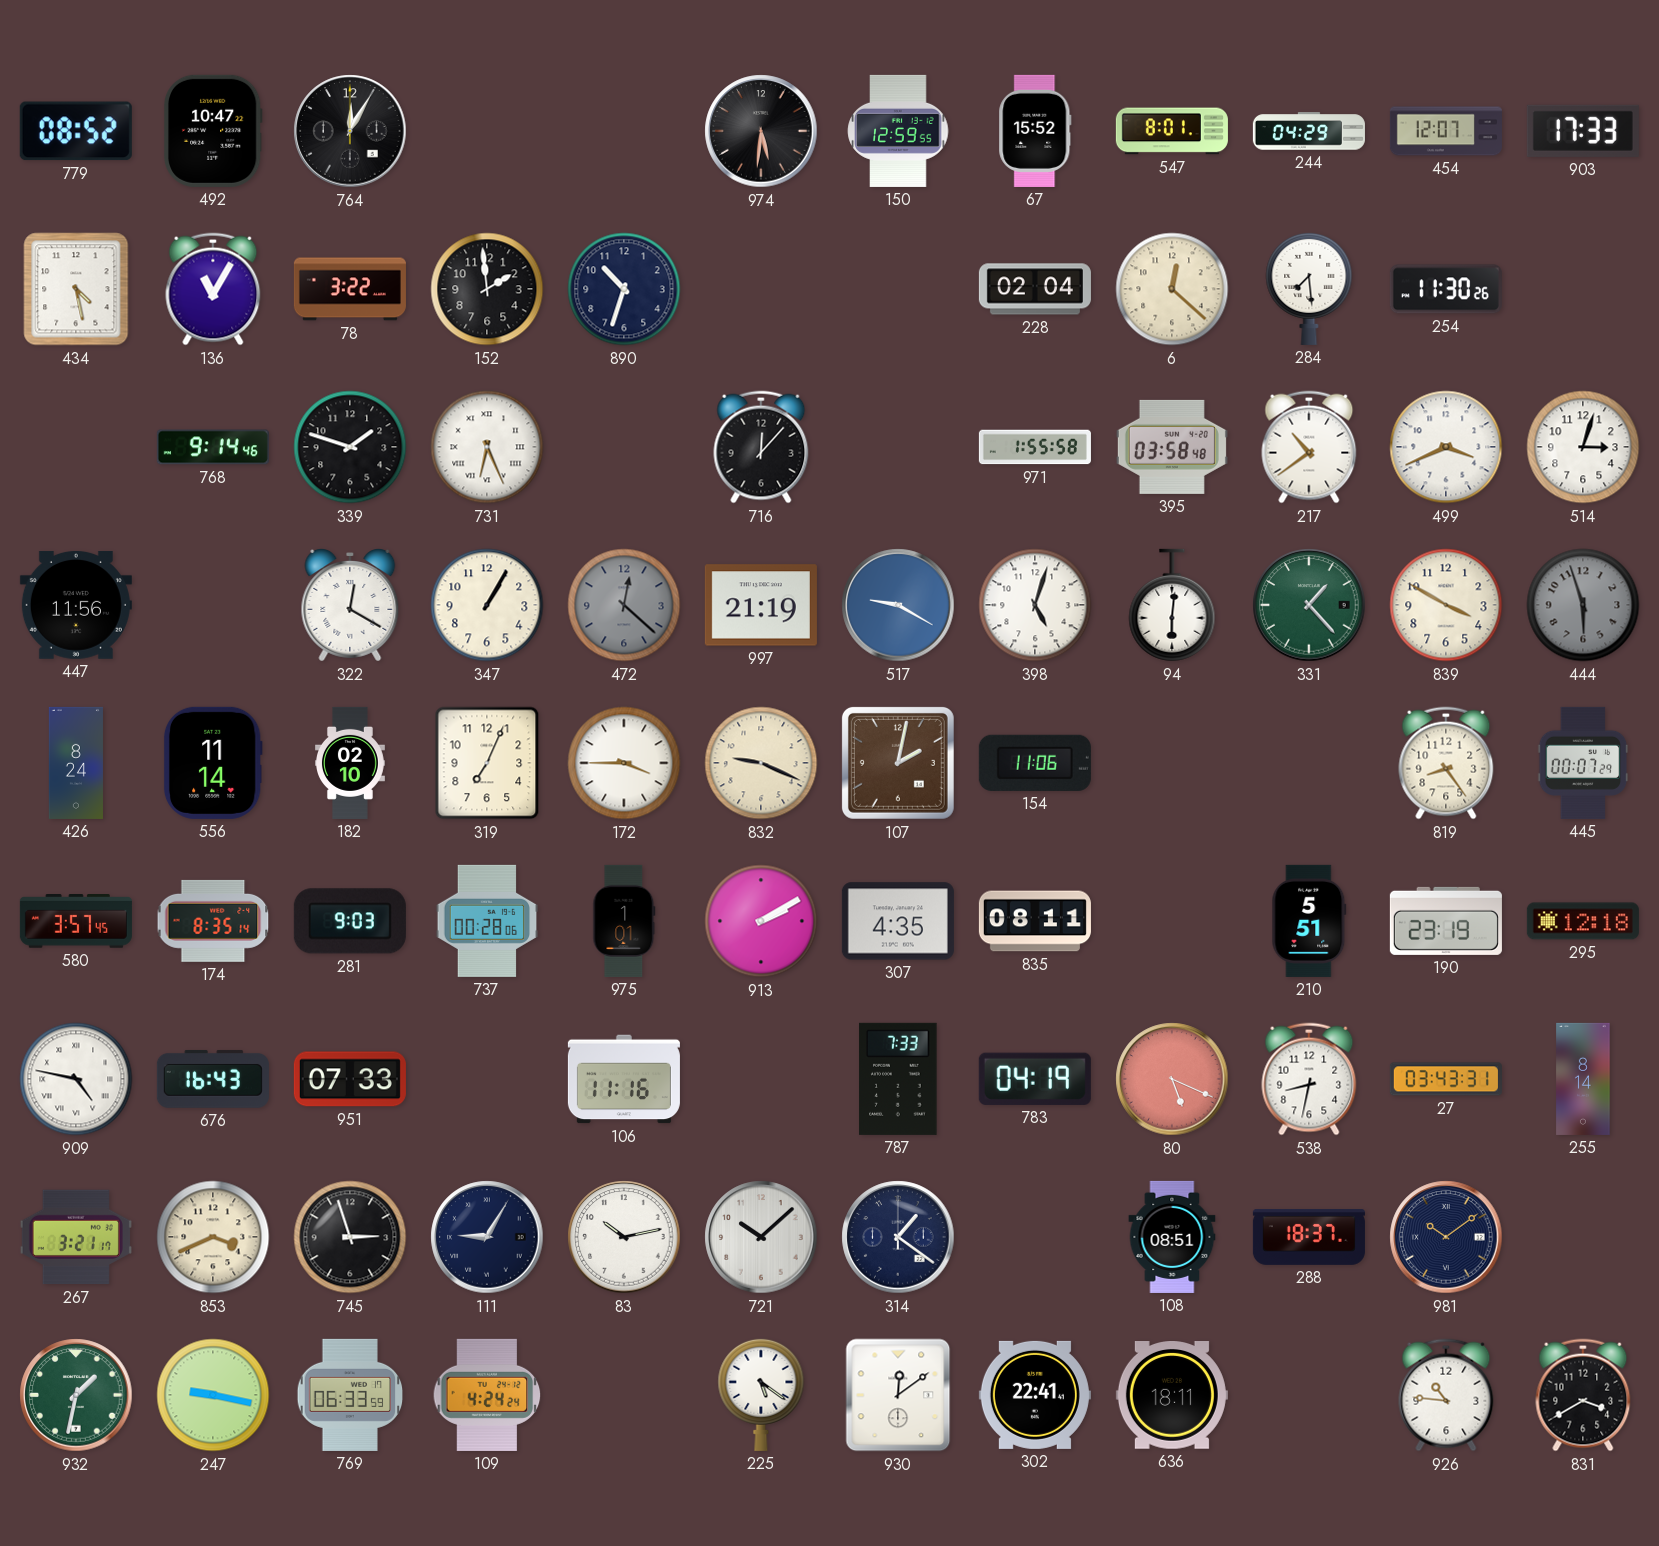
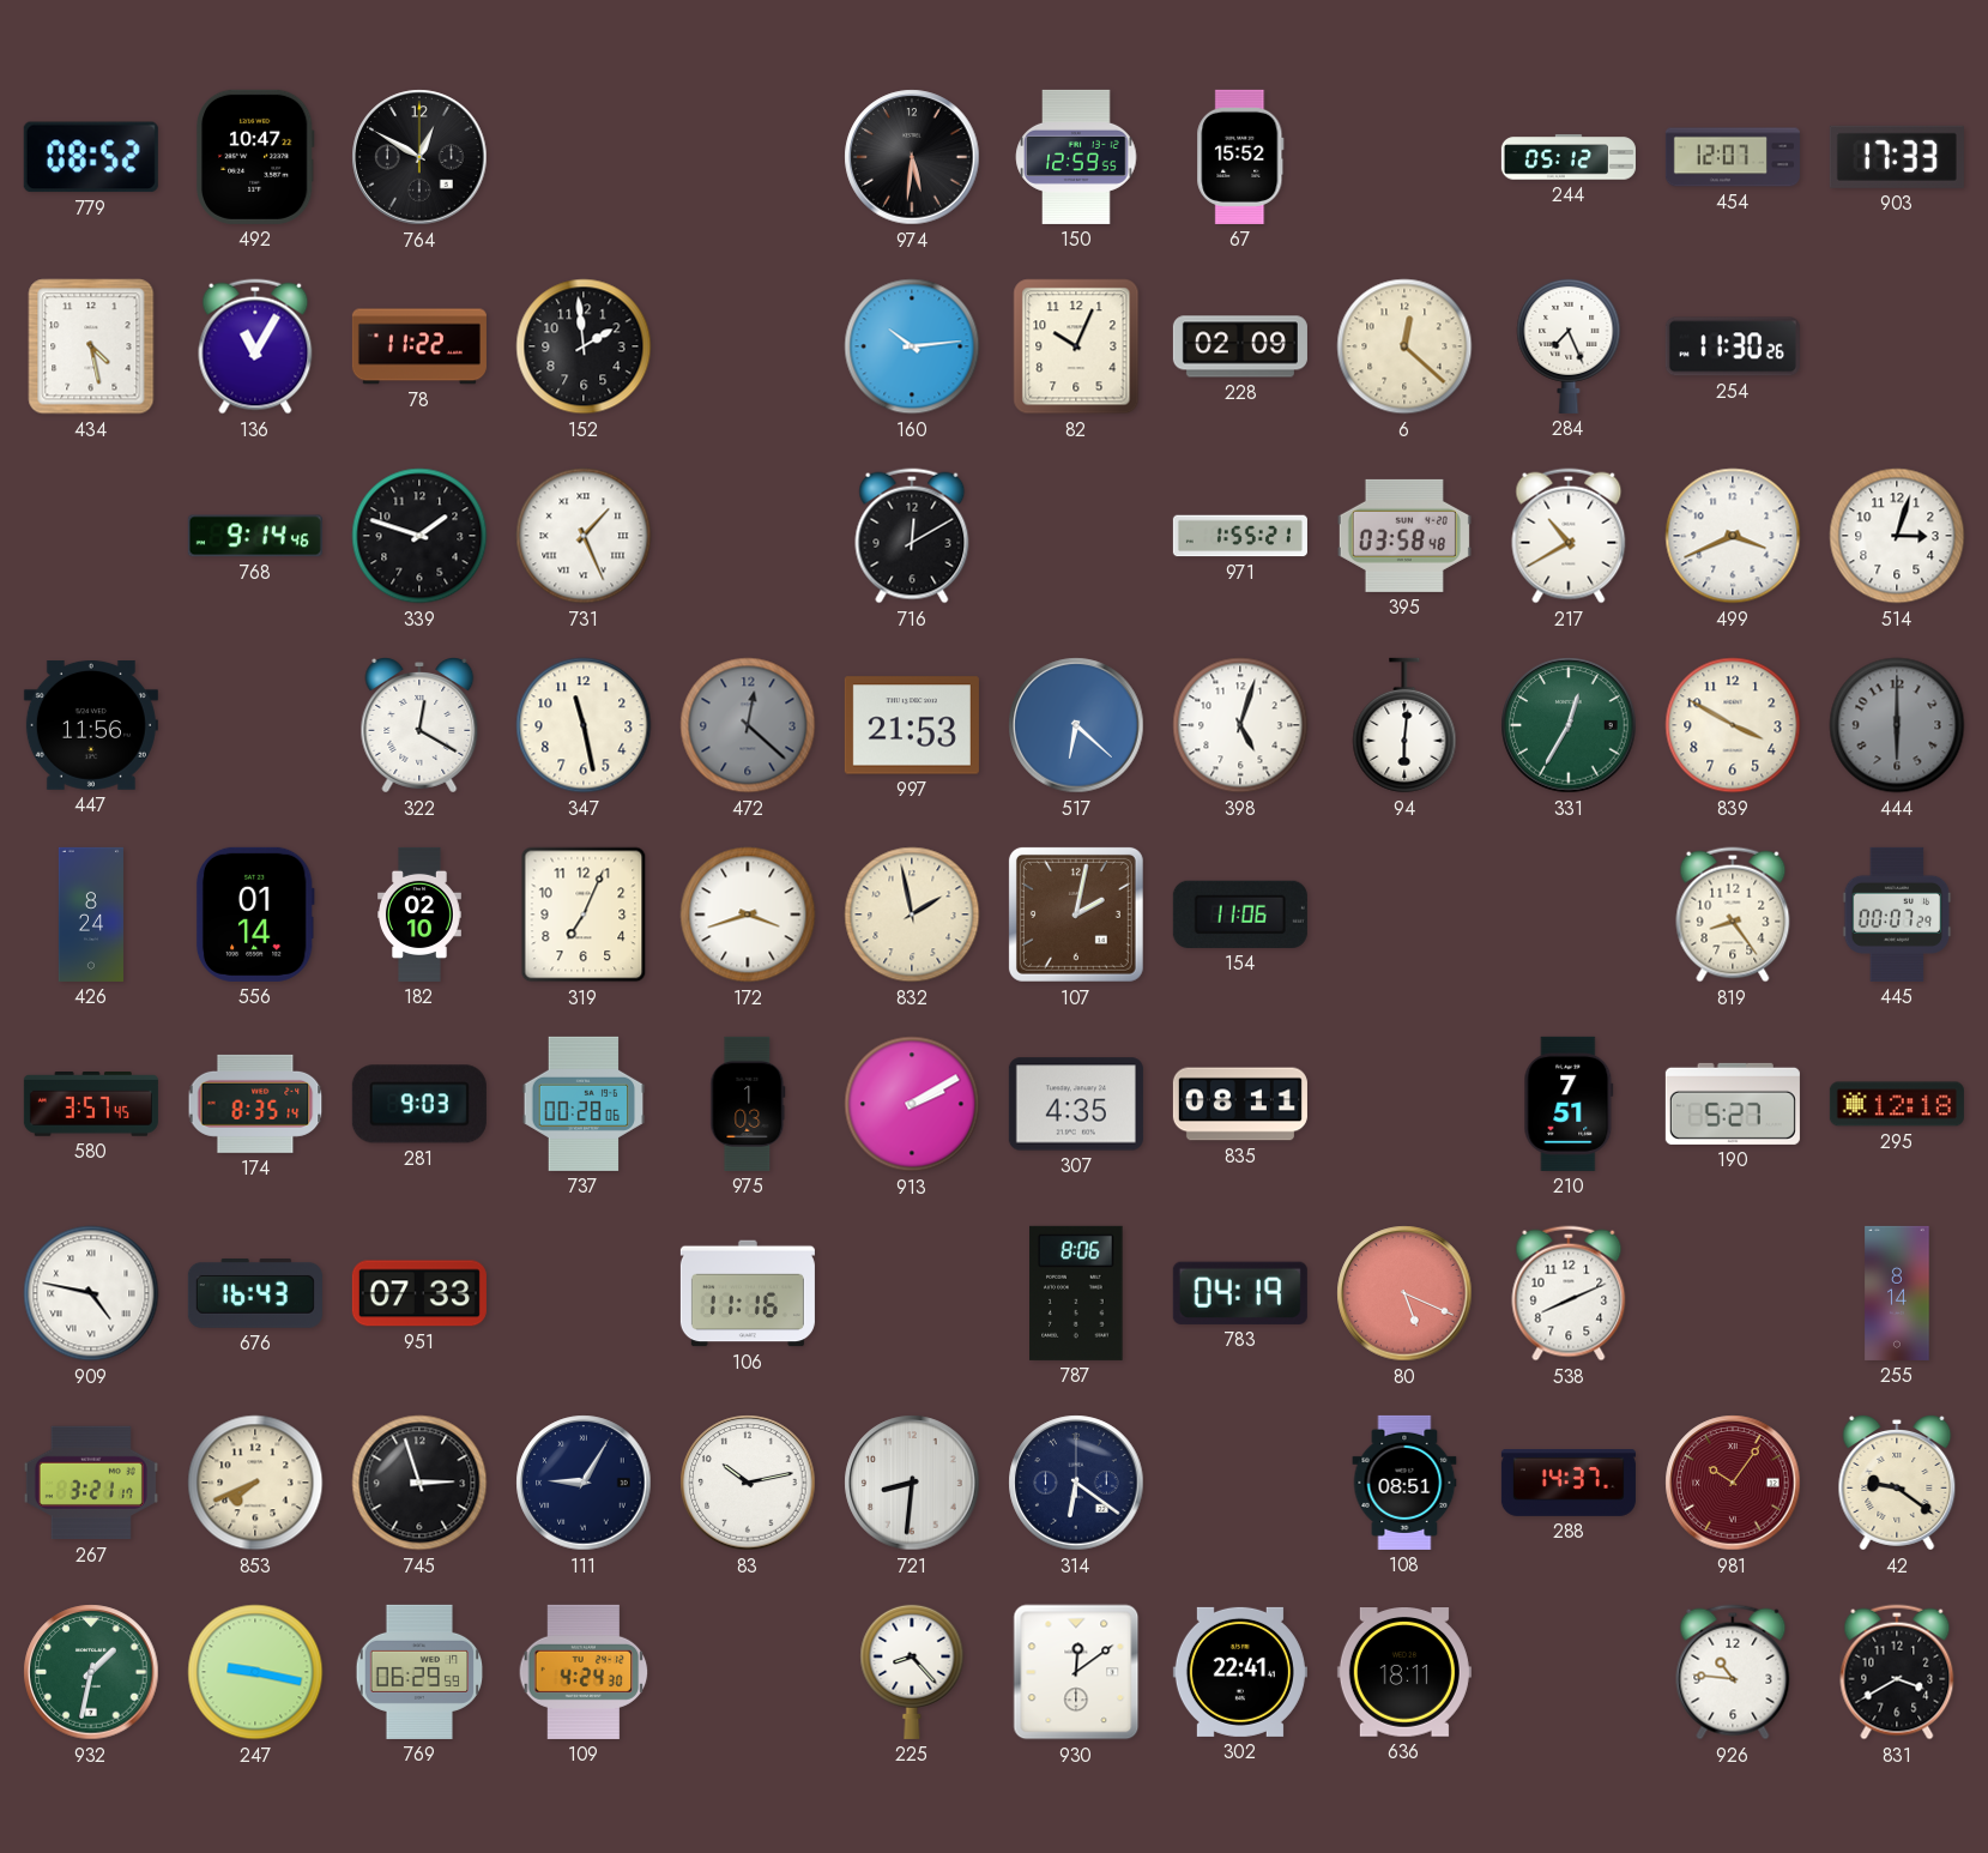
764: 12:05 -> 12:50 (419, 157)
547: 8:01 -> none (1172, 131)
244: 04:29 -> 05:12 (1569, 157)
78: 3:22 -> 11:22 (419, 346)
890: 10:33 -> none (624, 289)
160: none -> 10:14 (912, 346)
82: none -> 10:04 (1076, 346)
228: 02:04 -> 02:09 (1240, 346)
284: 7:29 -> 7:26 (1569, 345)
731: 6:26 -> 1:26 (584, 536)
716: 12:07 -> 12:10 (912, 536)
971: 1:55:58 -> 1:55:21 (1240, 536)
217: 10:39 -> 10:40 (1569, 536)
347: 1:05 -> 11:28 (584, 725)
997: 21:19 -> 21:53 (912, 725)
517: 9:20 -> 6:22 (1076, 725)
331: 1:23 -> 12:35 (1569, 725)
444: 5:57 -> 6:00 (1897, 725)
556: 11:14 -> 01:14 (255, 915)
172: 3:45 -> 3:42 (748, 915)
832: 9:19 -> 1:58 (912, 915)
975: 1:01 -> 1:03 (748, 1104)
210: 5:51 -> 7:51 (1569, 1104)
190: 23:19 -> 5:27 (1733, 1104)
787: 7:33 -> 8:06 (1076, 1293)
538: 8:32 -> 8:11 (1569, 1293)
27: 03:43 -> none (1446, 1079)
853: 3:41 -> 7:41 (255, 1483)
721: 10:08 -> 8:31 (912, 1483)
314: 1:21 -> 6:21 (1076, 1483)
288: 18:37 -> 14:37 (1569, 1484)
981: 10:09 -> 10:06 (1733, 1483)
981 dial: navy -> burgundy (1733, 1483)
42: none -> 9:21 (1897, 1484)
769: 06:33 -> 06:29 (419, 1672)
109: 4:24:24 -> 4:24:30 (584, 1672)
225: 5:21 -> 8:23 (912, 1671)
